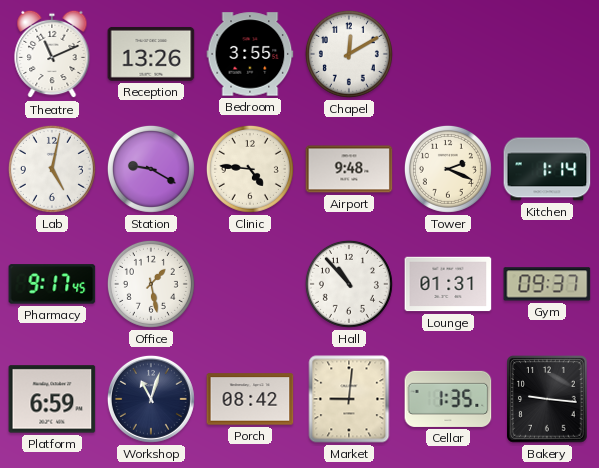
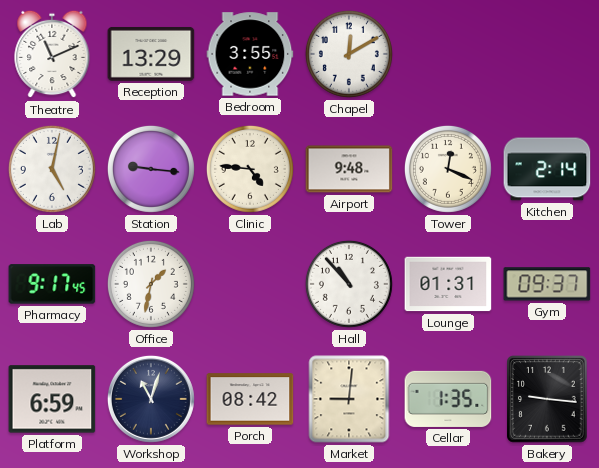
Reception: 13:26 -> 13:29 (151, 54)
Station: 9:20 -> 9:16 (151, 169)
Tower: 2:19 -> 12:19 (448, 169)
Kitchen: 1:14 -> 2:14 (547, 169)
Office: 1:28 -> 1:32 (151, 284)
